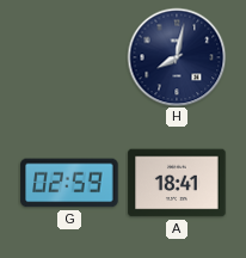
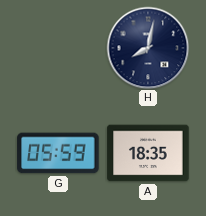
G: 02:59 -> 05:59 (58, 153)
A: 18:41 -> 18:35 (148, 153)
